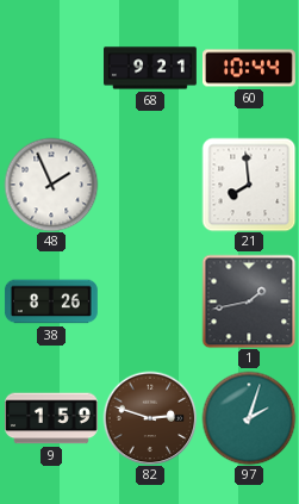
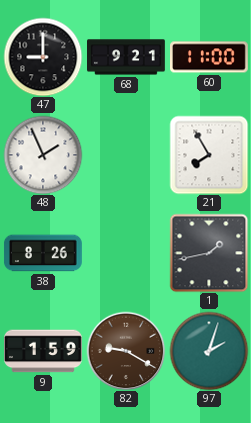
47: none -> 9:00 (43, 57)
60: 10:44 -> 11:00 (210, 57)
21: 7:59 -> 7:55 (209, 155)
82: 2:48 -> 9:20 (126, 351)
